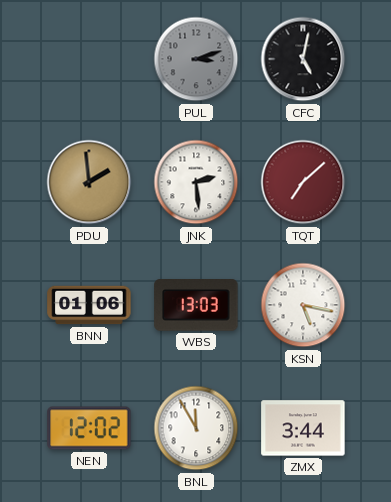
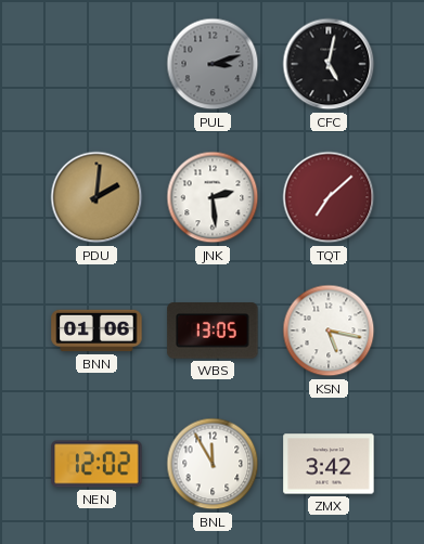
PDU: 1:59 -> 2:01 (97, 197)
WBS: 13:03 -> 13:05 (213, 331)
ZMX: 3:44 -> 3:42 (329, 464)
